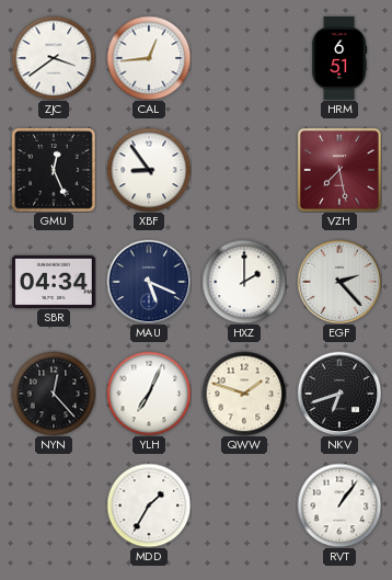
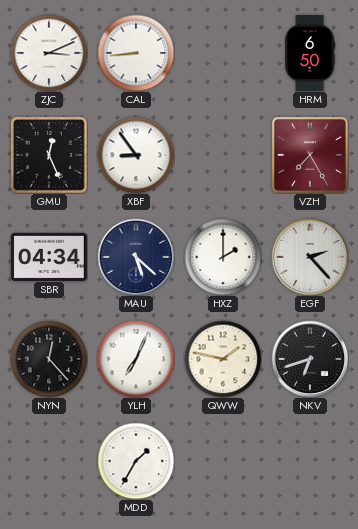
ZJC: 3:39 -> 3:11 (49, 53)
CAL: 12:44 -> 8:44 (136, 53)
HRM: 6:51 -> 6:50 (310, 53)
VZH: 7:28 -> 7:25 (310, 155)
MAU: 5:19 -> 5:22 (136, 257)
QWW: 1:48 -> 1:47 (223, 359)
RVT: 1:06 -> none (339, 505)
